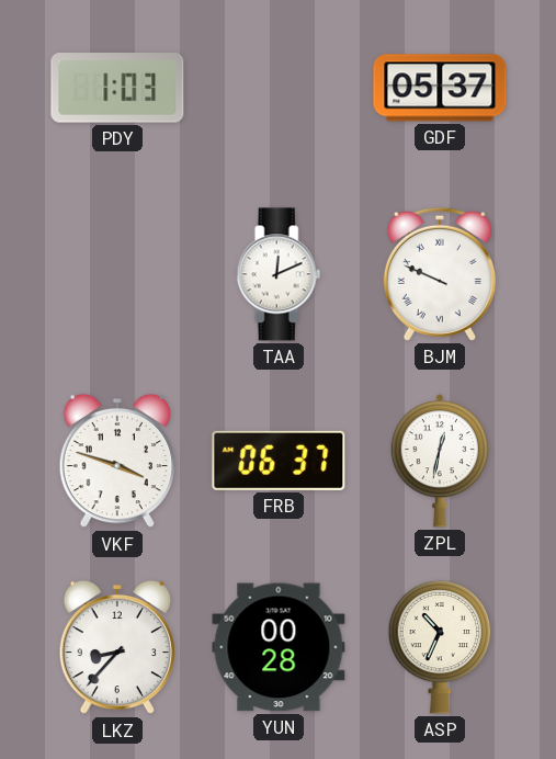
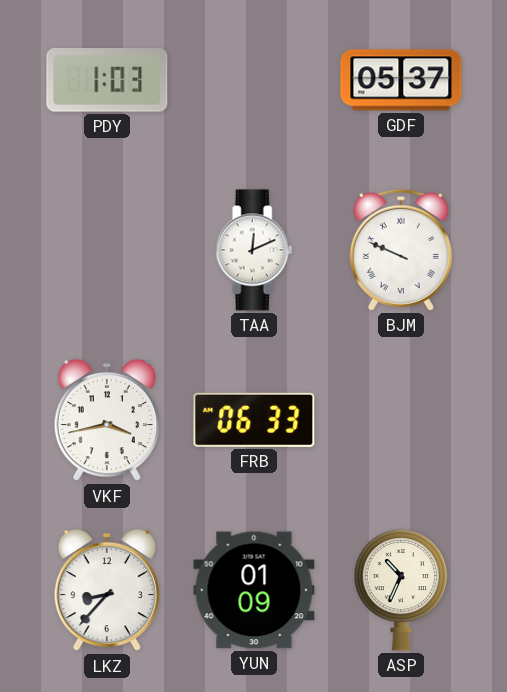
VKF: 3:48 -> 3:43 (107, 420)
FRB: 06:37 -> 06:33 (254, 420)
ZPL: 12:32 -> none (440, 461)
YUN: 00:28 -> 01:09 (254, 590)
